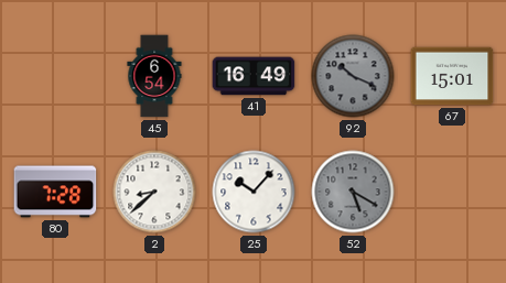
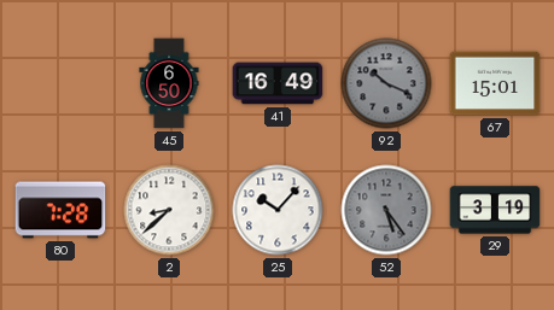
45: 6:54 -> 6:50 (169, 83)
52: 5:20 -> 5:24 (386, 210)
29: none -> 3:19 (495, 210)
